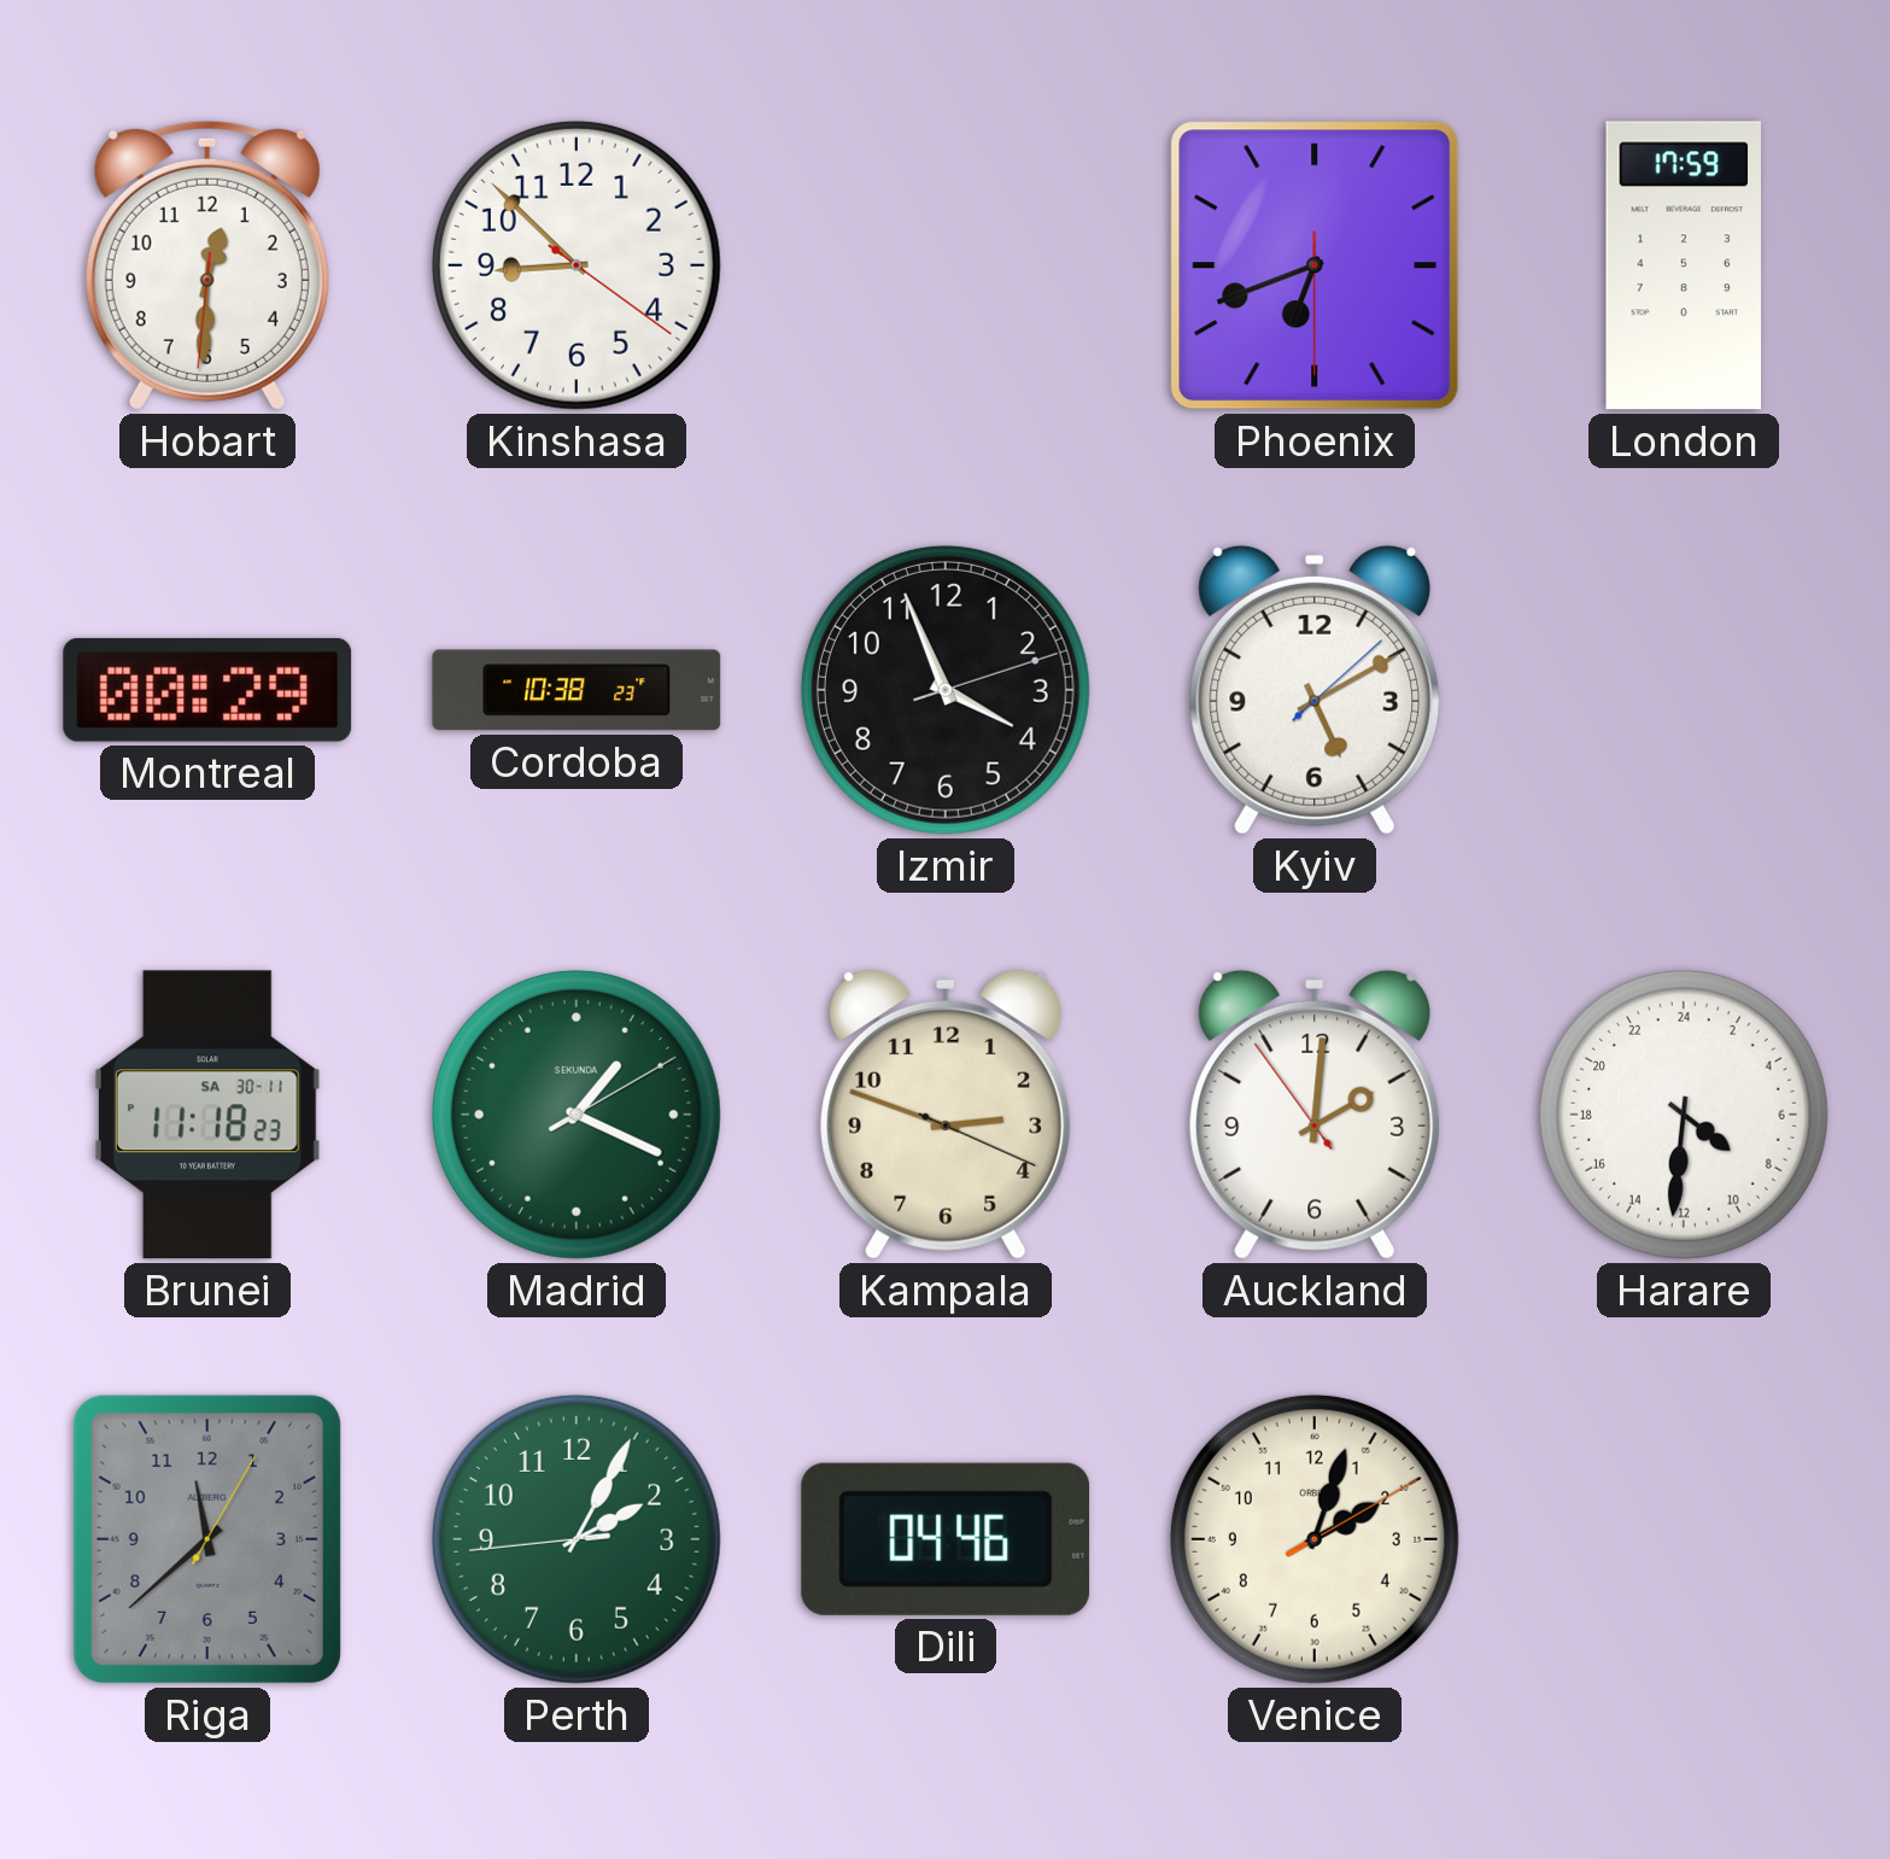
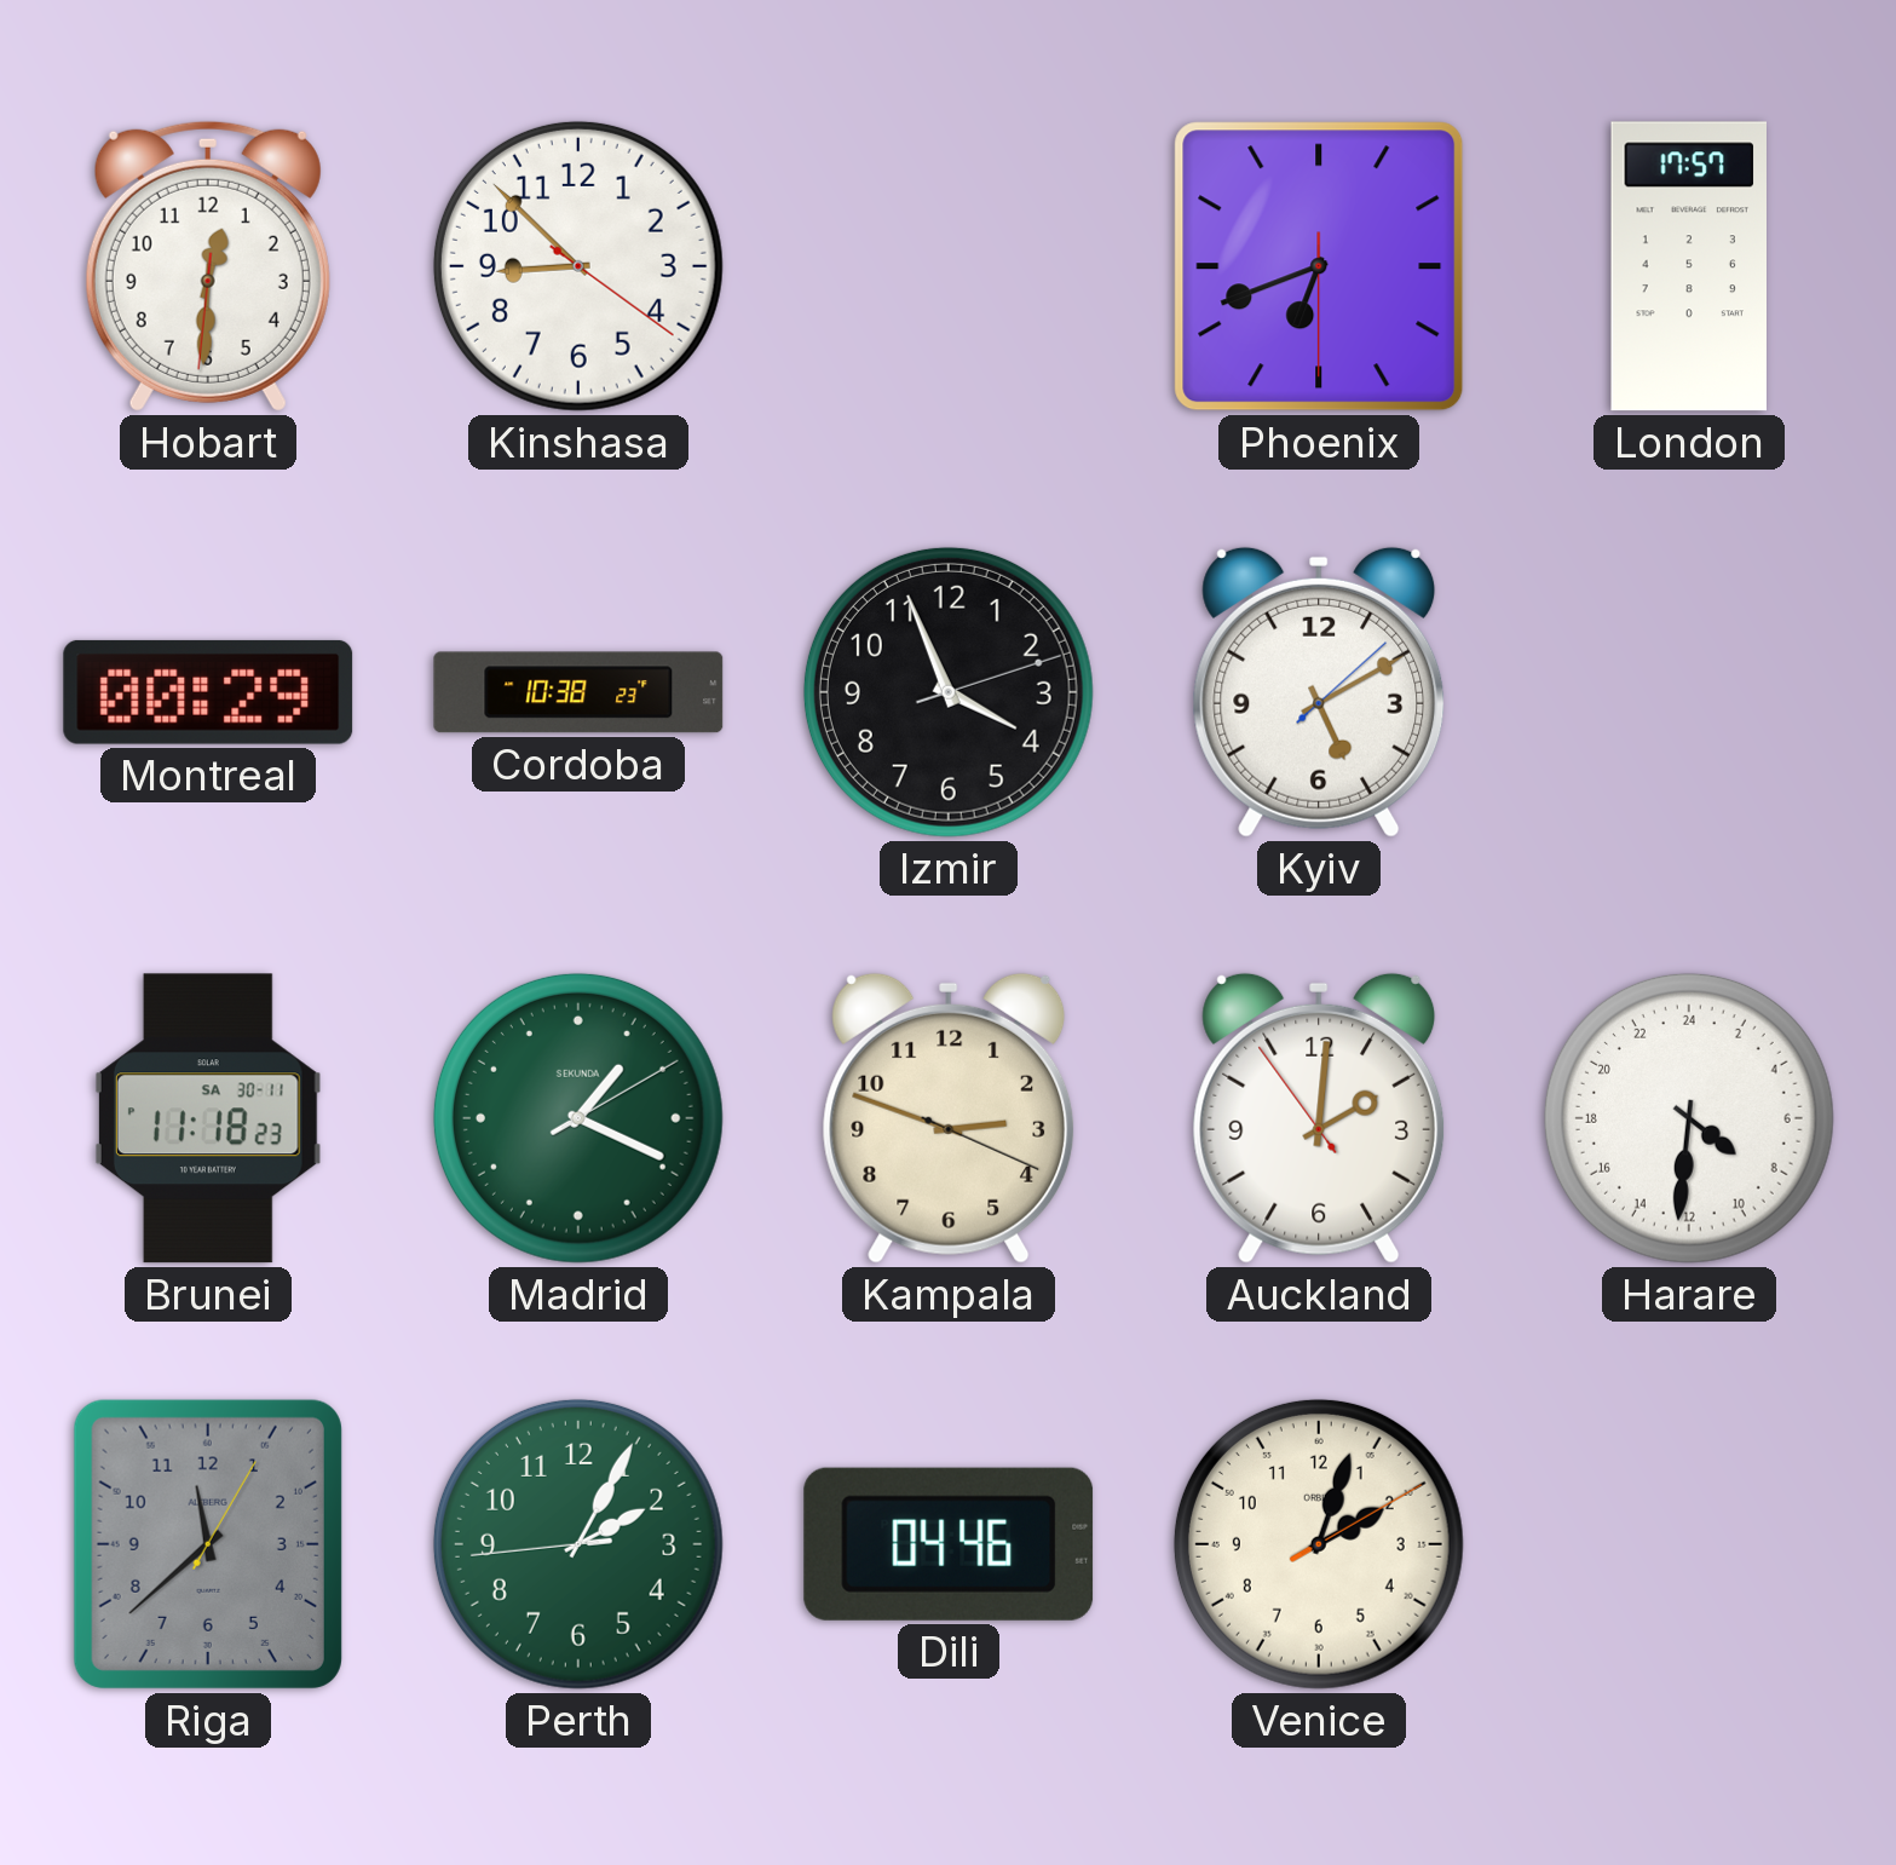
London: 17:59 -> 17:57 (1688, 266)
